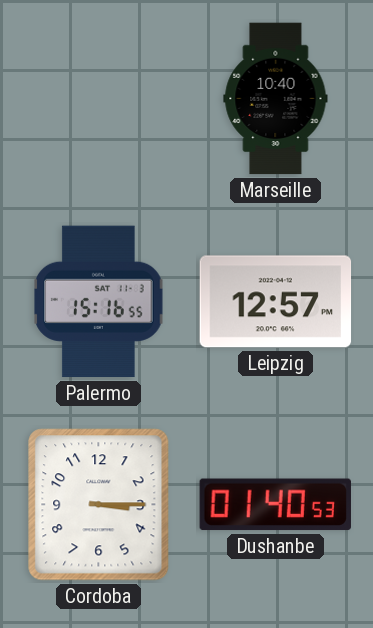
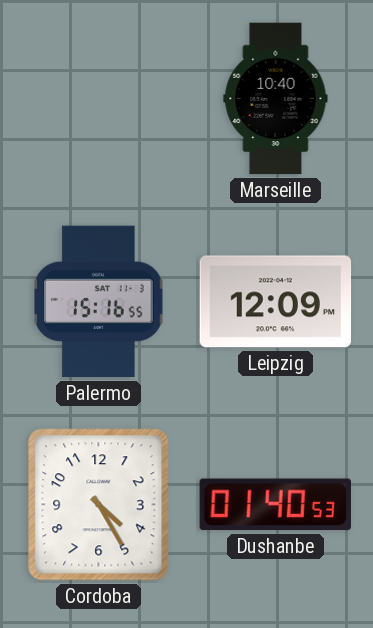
Leipzig: 12:57 -> 12:09 (276, 302)
Cordoba: 3:15 -> 4:25 (99, 505)
